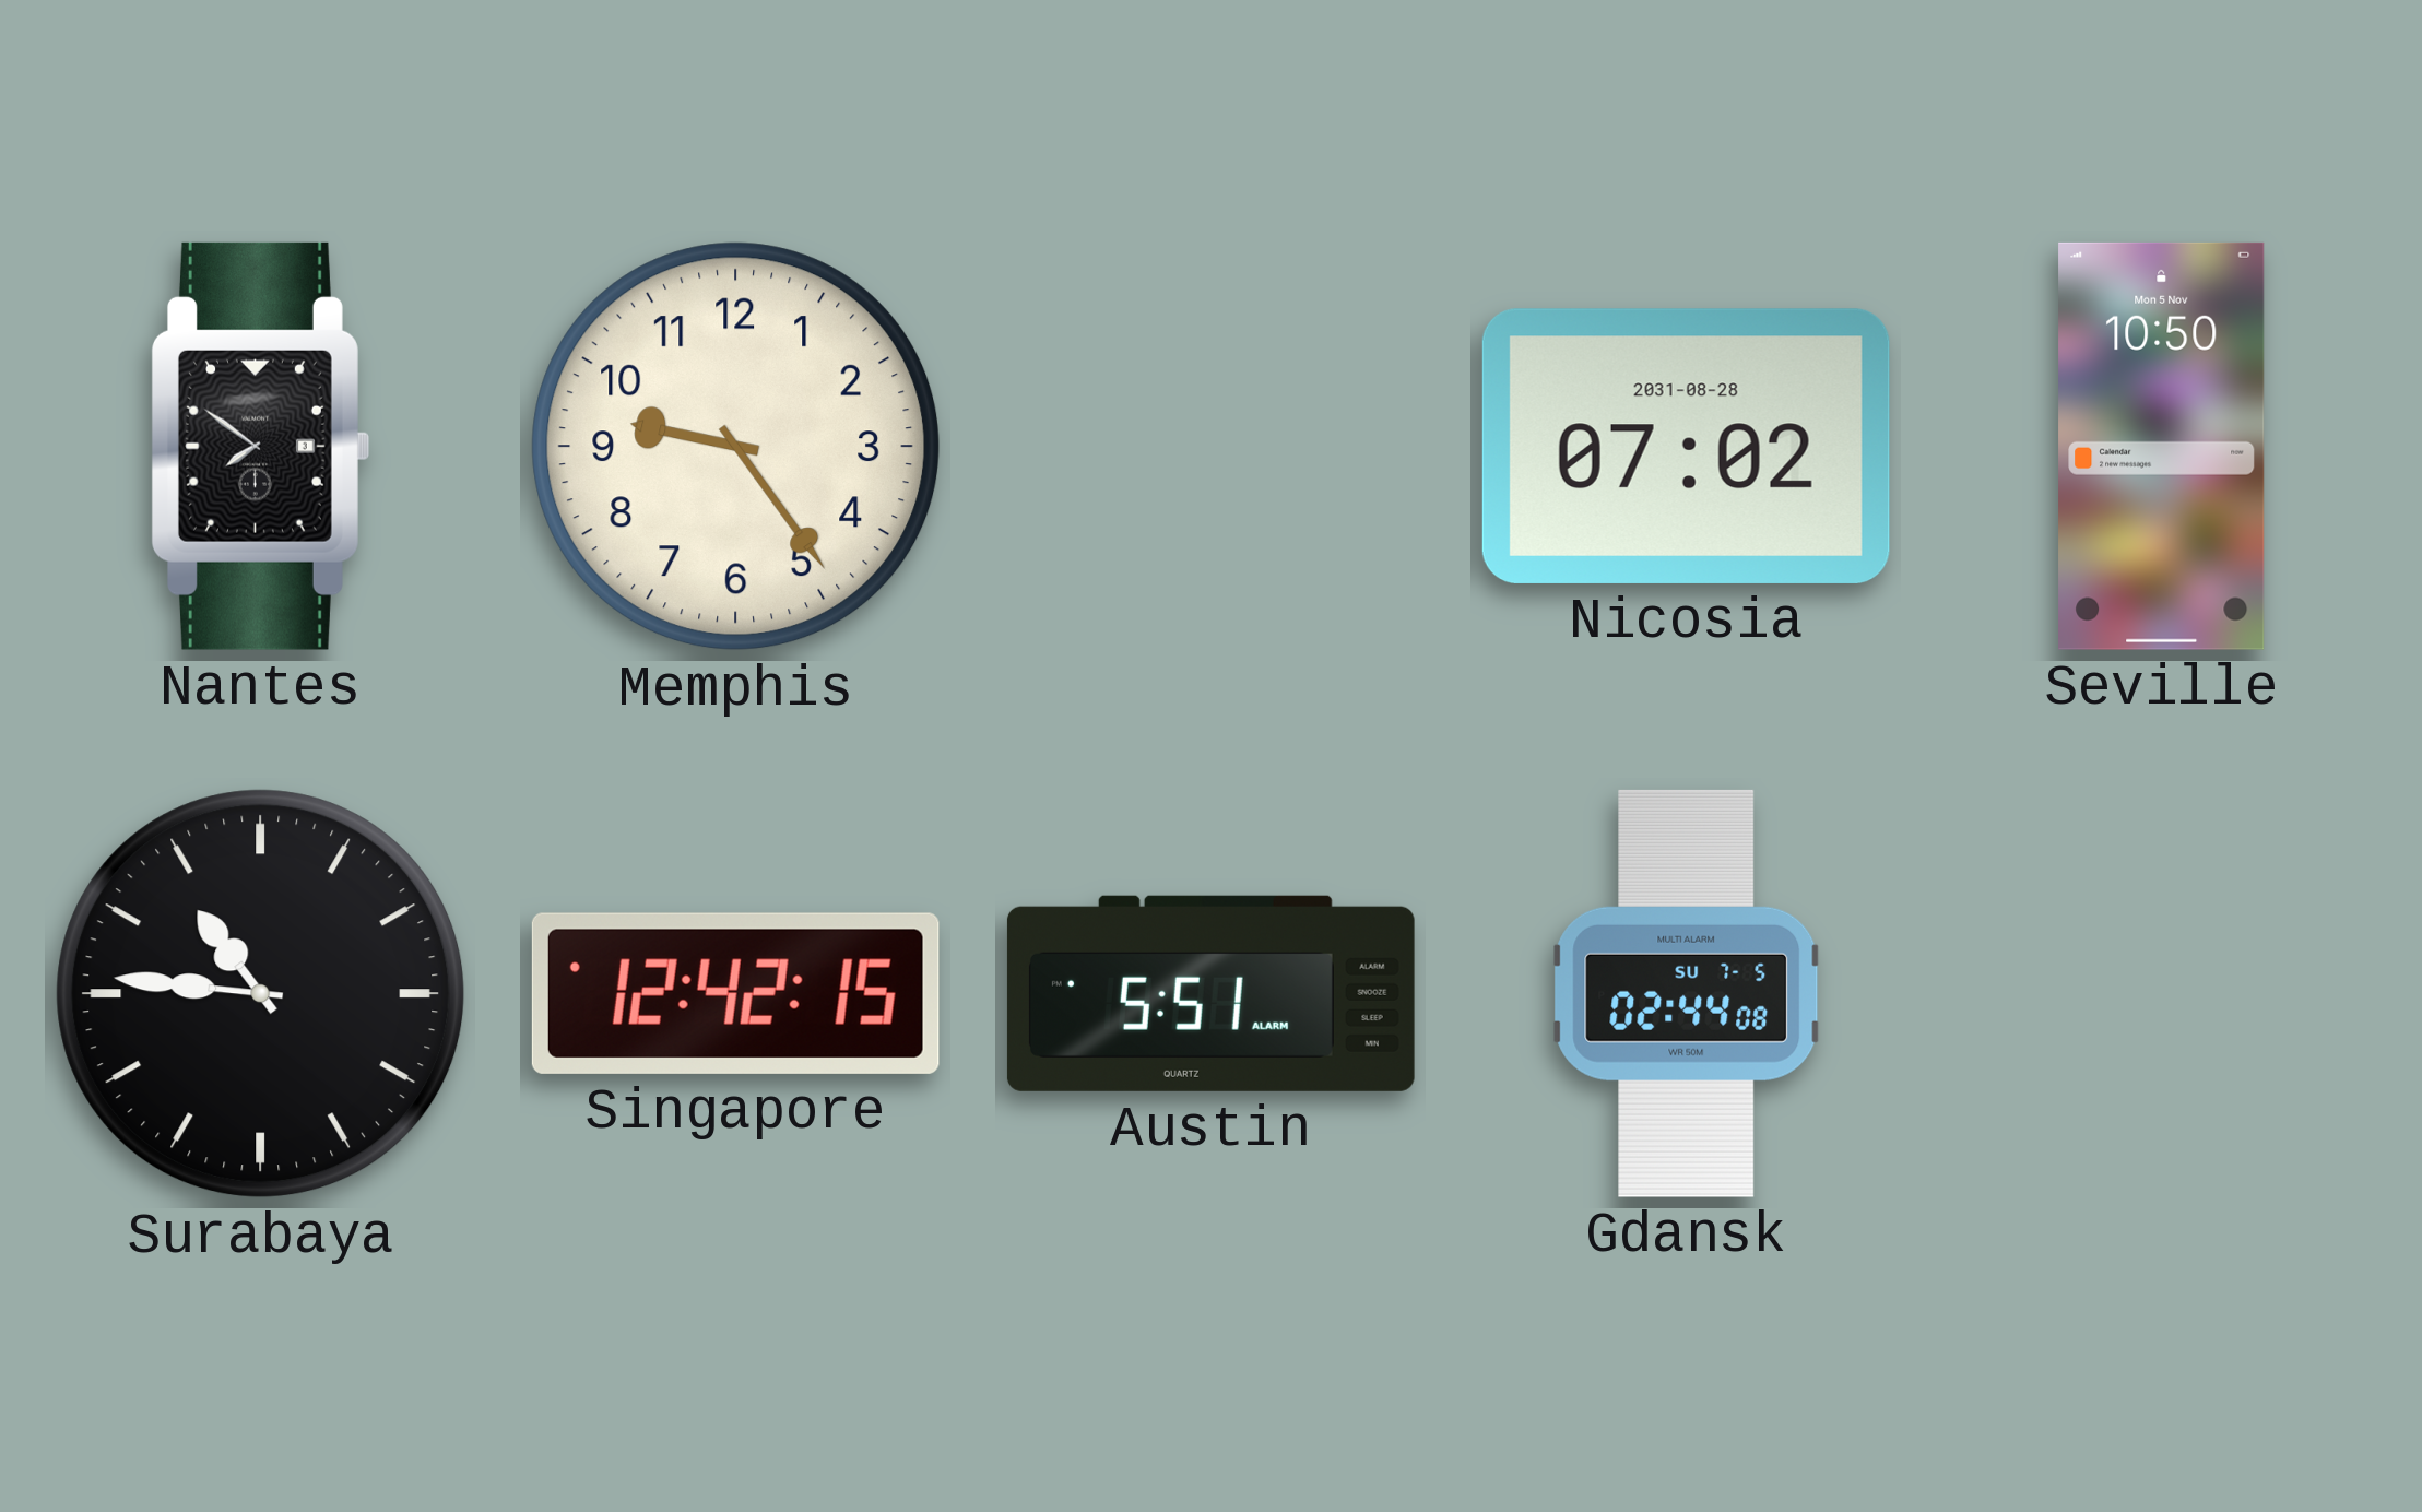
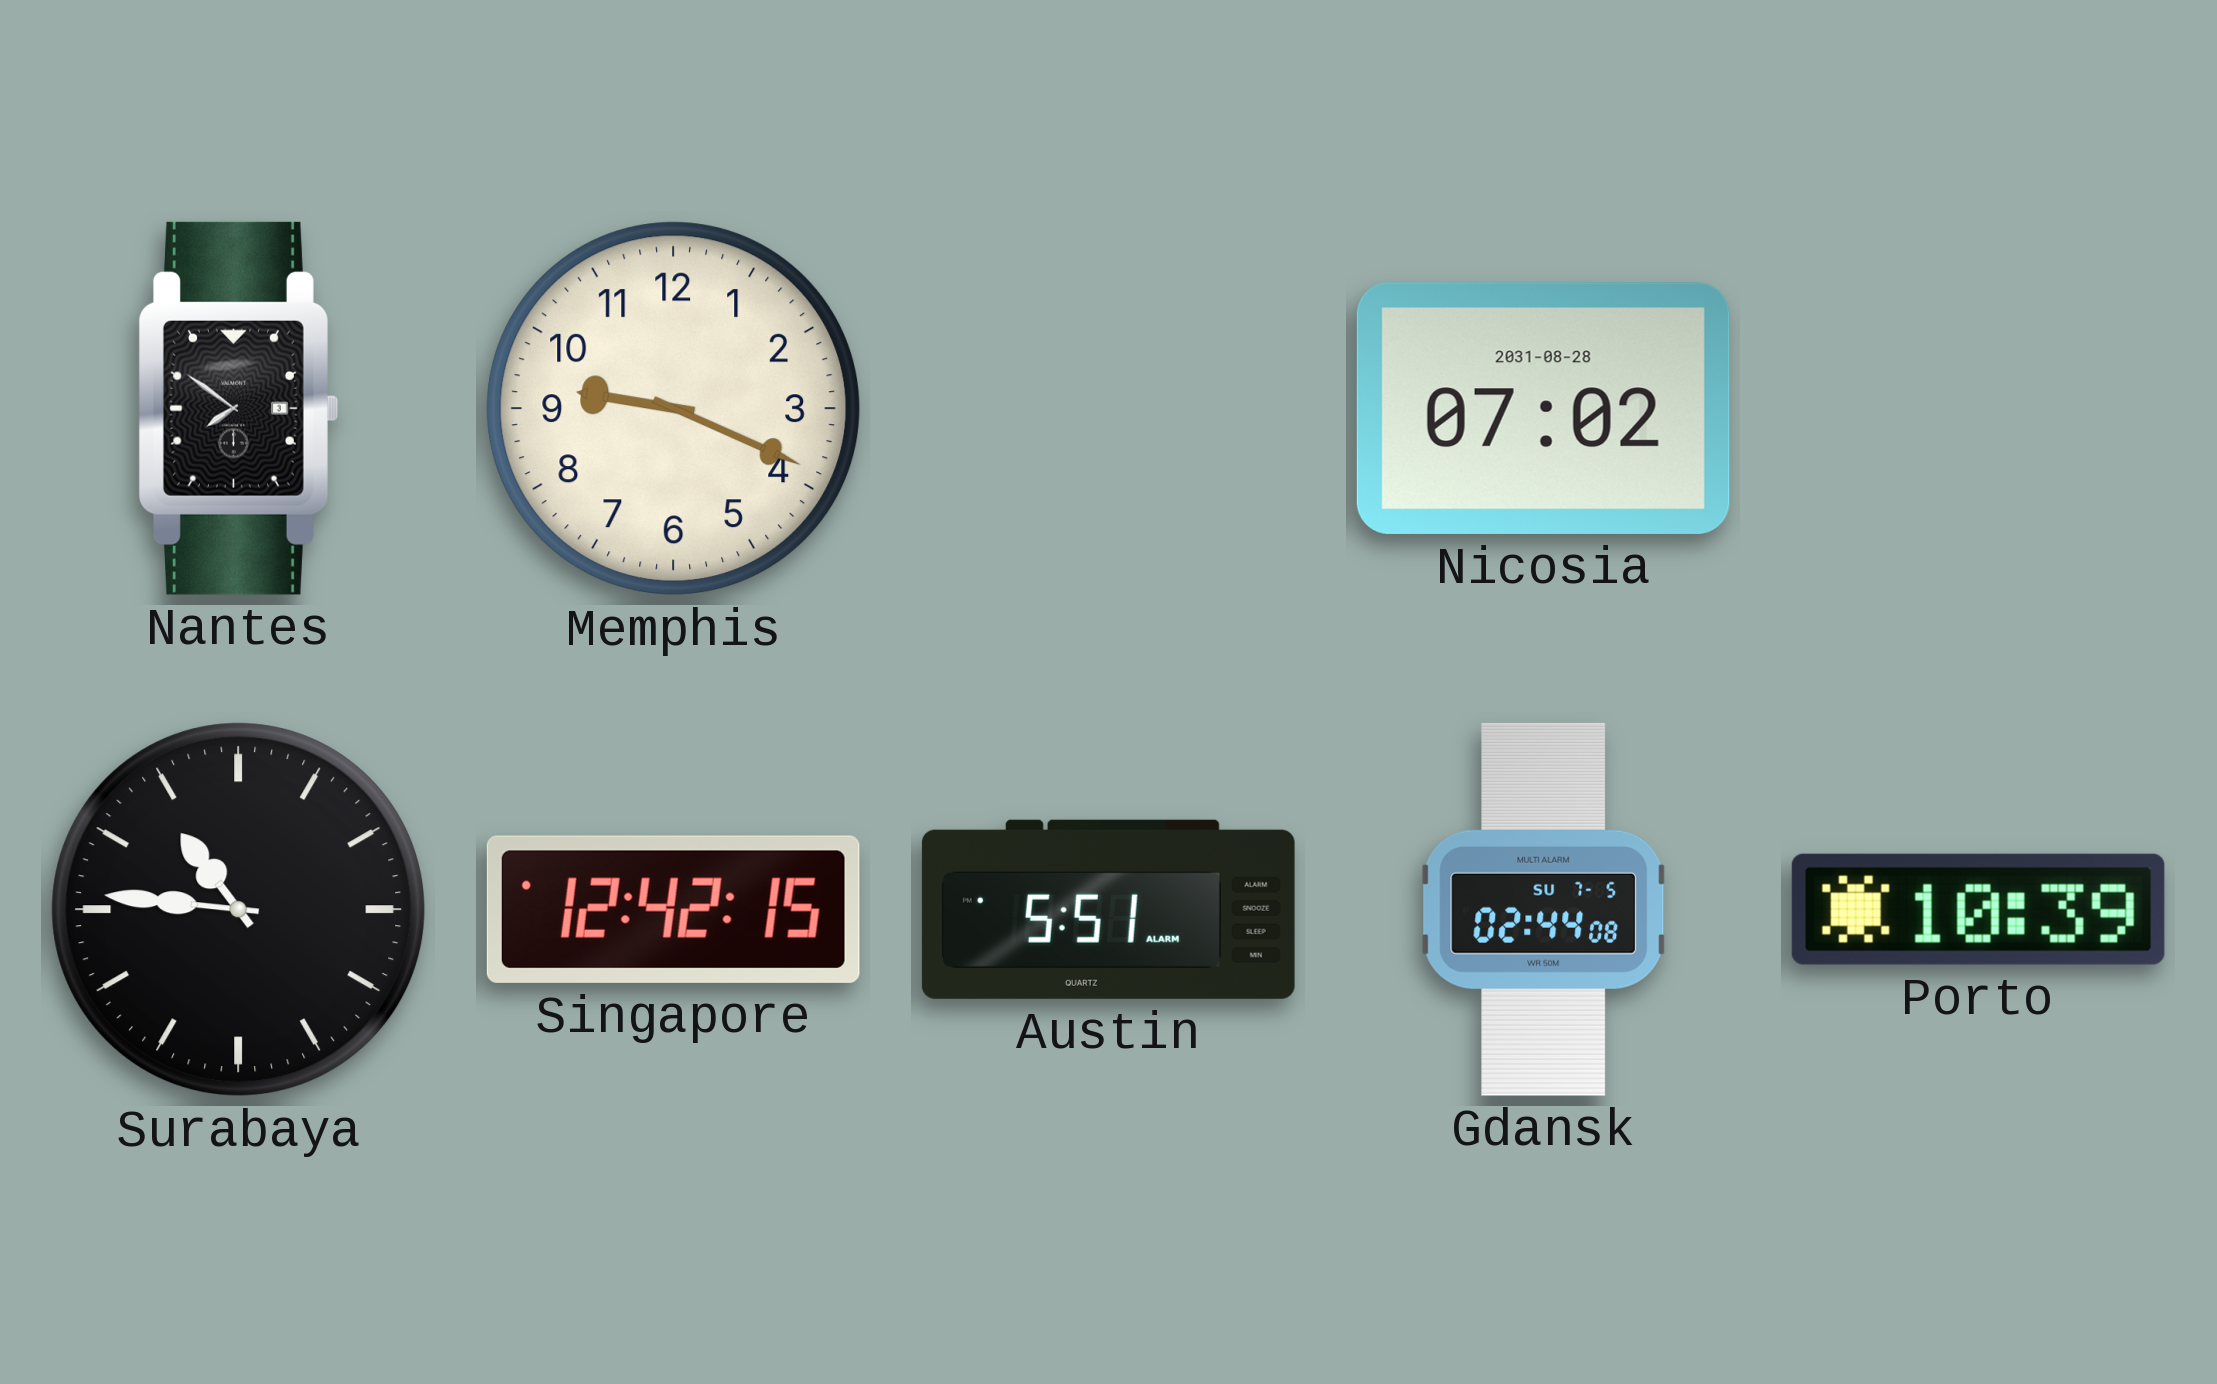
Memphis: 9:24 -> 9:19 (674, 409)
Seville: 10:50 -> none (2162, 446)
Porto: none -> 10:39 (1978, 909)
